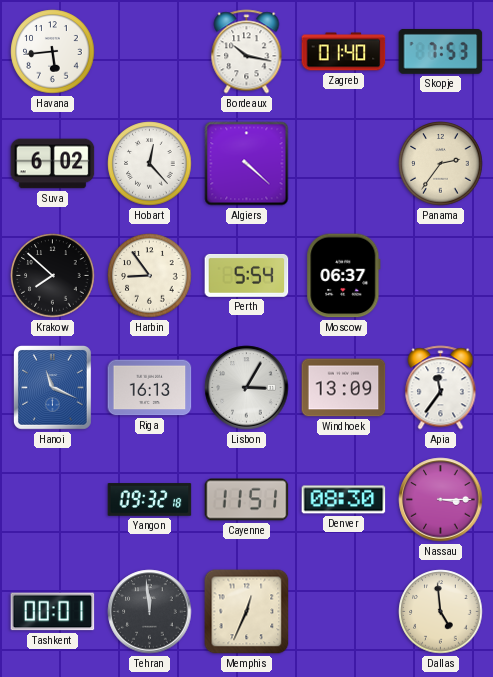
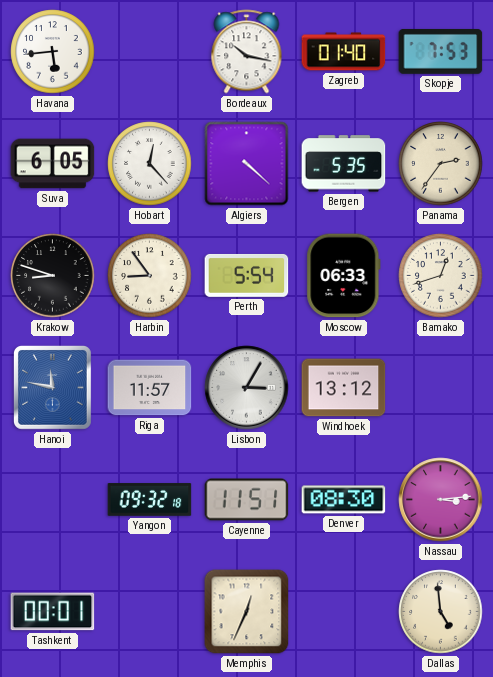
Suva: 6:02 -> 6:05 (53, 164)
Bergen: none -> 5:35 (344, 164)
Krakow: 7:52 -> 8:48 (53, 276)
Moscow: 06:37 -> 06:33 (344, 276)
Bamako: none -> 12:42 (441, 276)
Hanoi: 11:19 -> 11:47 (53, 388)
Riga: 16:13 -> 11:57 (150, 388)
Windhoek: 13:09 -> 13:12 (344, 388)
Apia: 11:36 -> none (441, 388)
Nassau: 3:15 -> 3:14 (441, 500)
Tehran: 11:59 -> none (150, 612)
